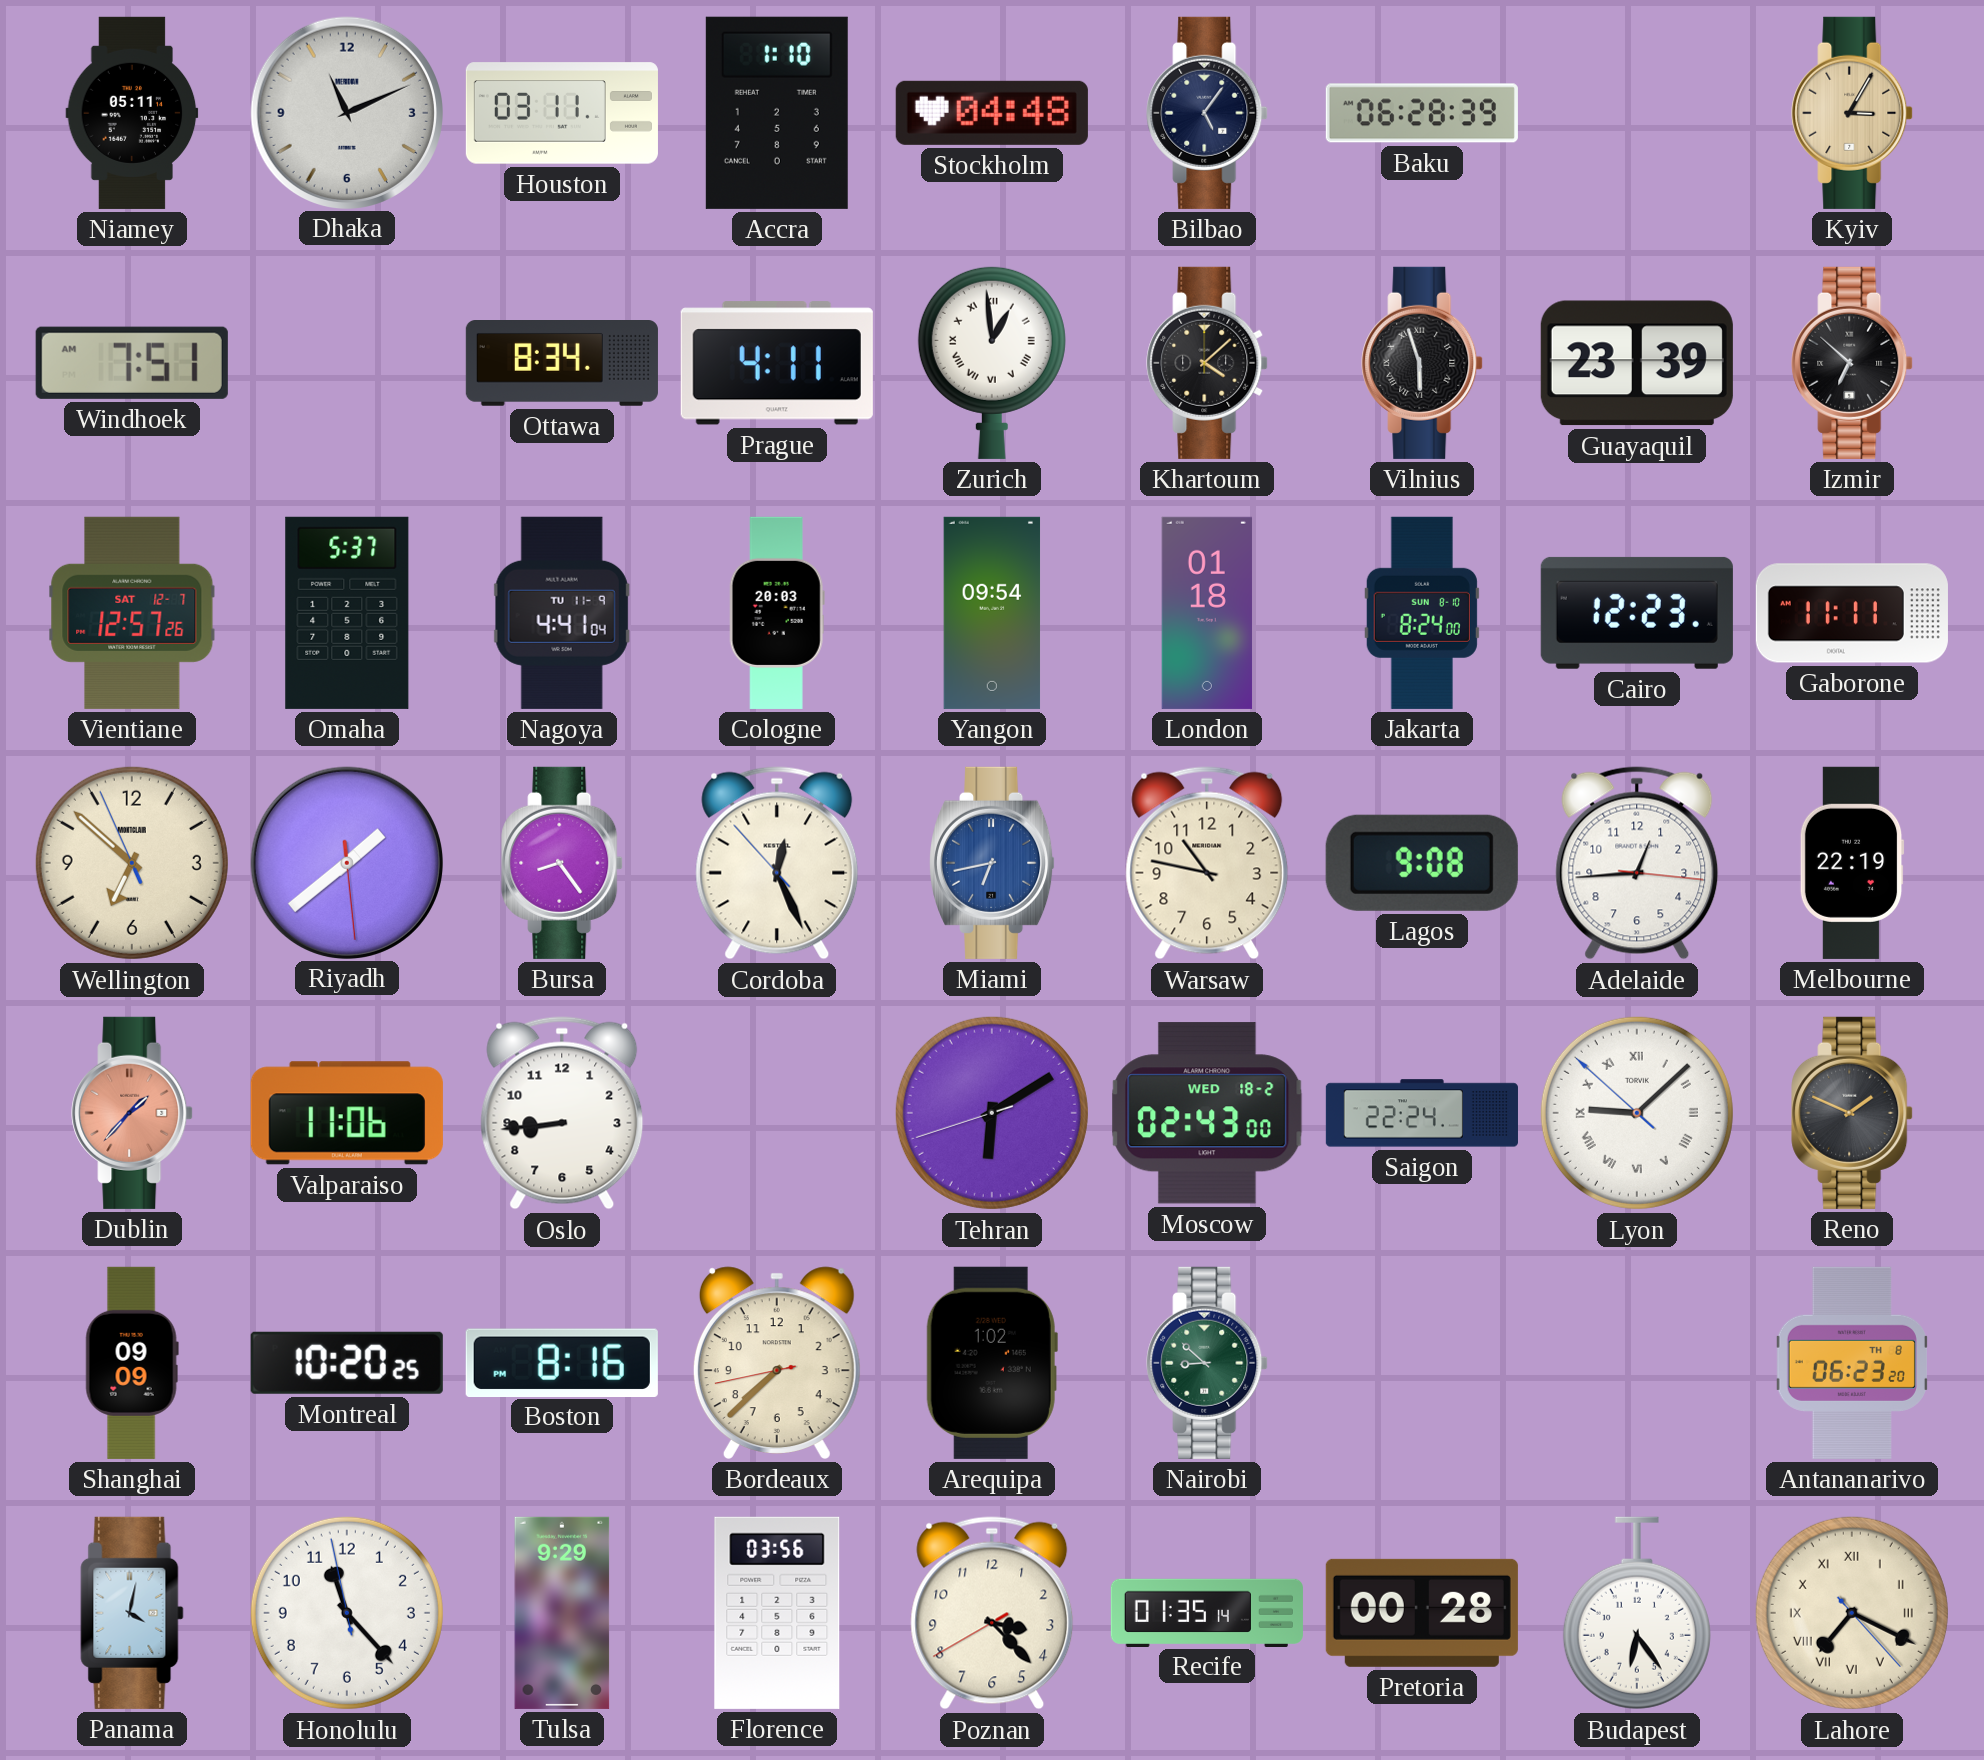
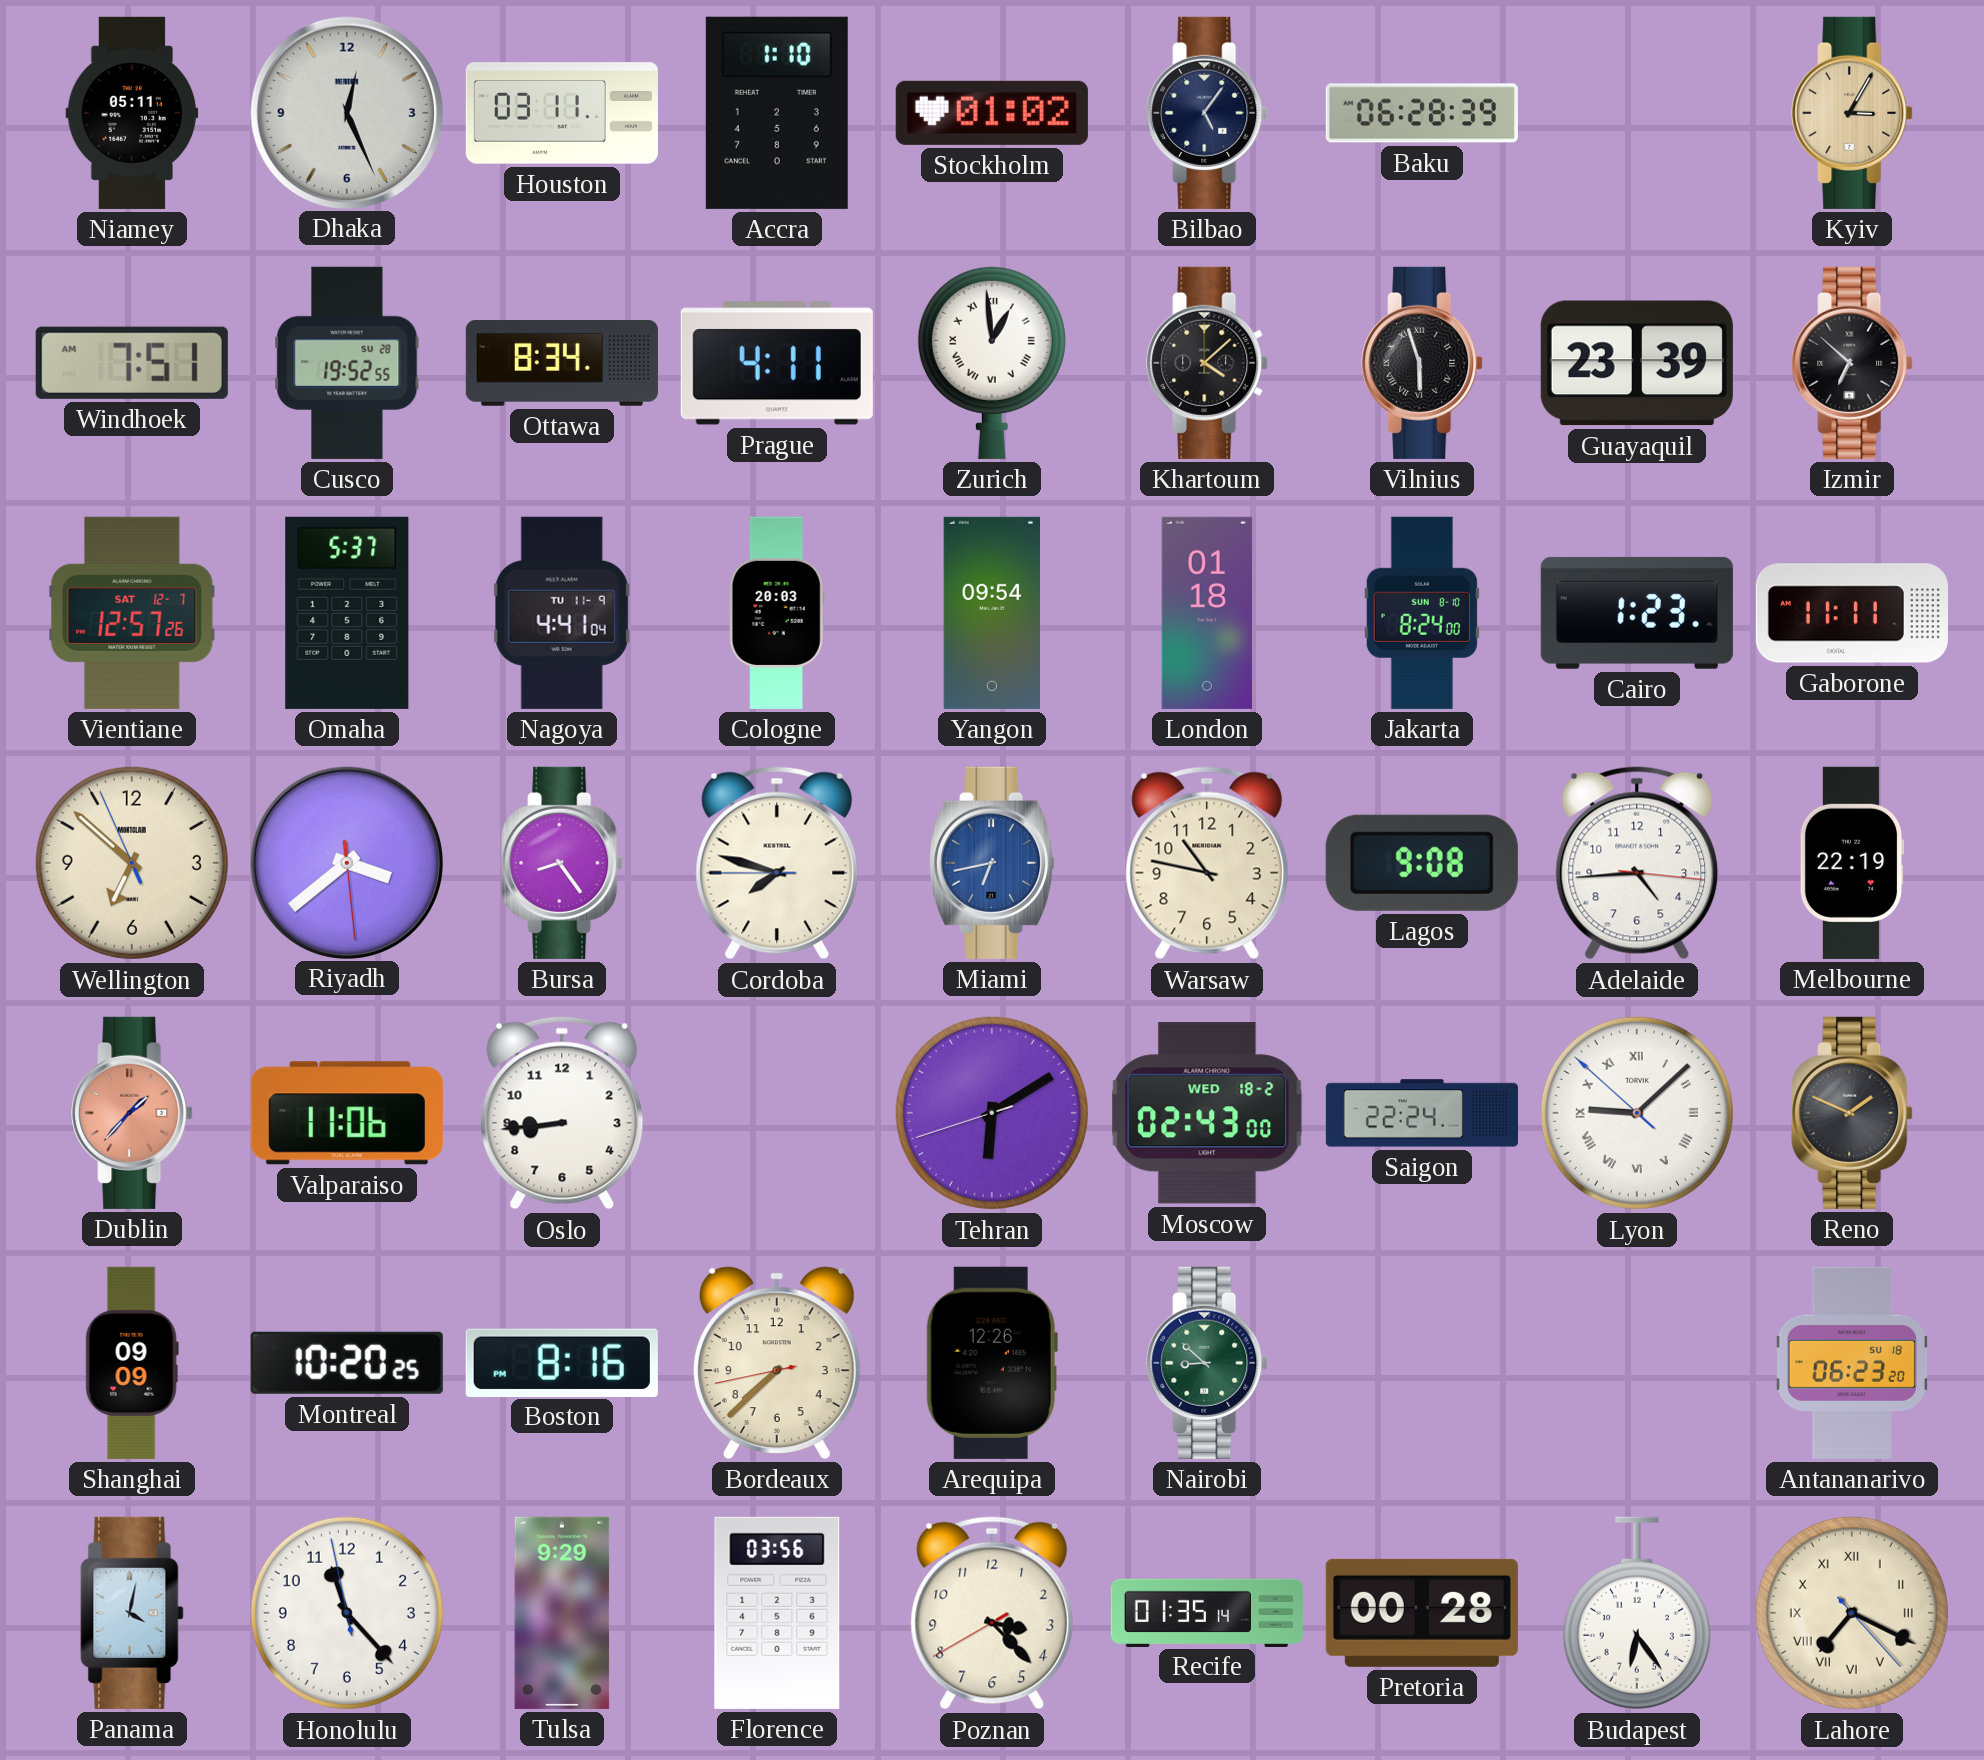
Dhaka: 11:11 -> 12:26 (346, 112)
Stockholm: 04:48 -> 01:02 (992, 113)
Cusco: none -> 19:52 (347, 363)
Cairo: 12:23 -> 1:23 (1637, 613)
Riyadh: 1:38 -> 3:38 (346, 862)
Cordoba: 12:25 -> 7:47 (777, 863)
Adelaide: 12:44 -> 4:44 (1637, 863)
Arequipa: 1:02 -> 12:26 (992, 1363)
Antananarivo date: TH 8 -> SU 18 (1852, 1363)
